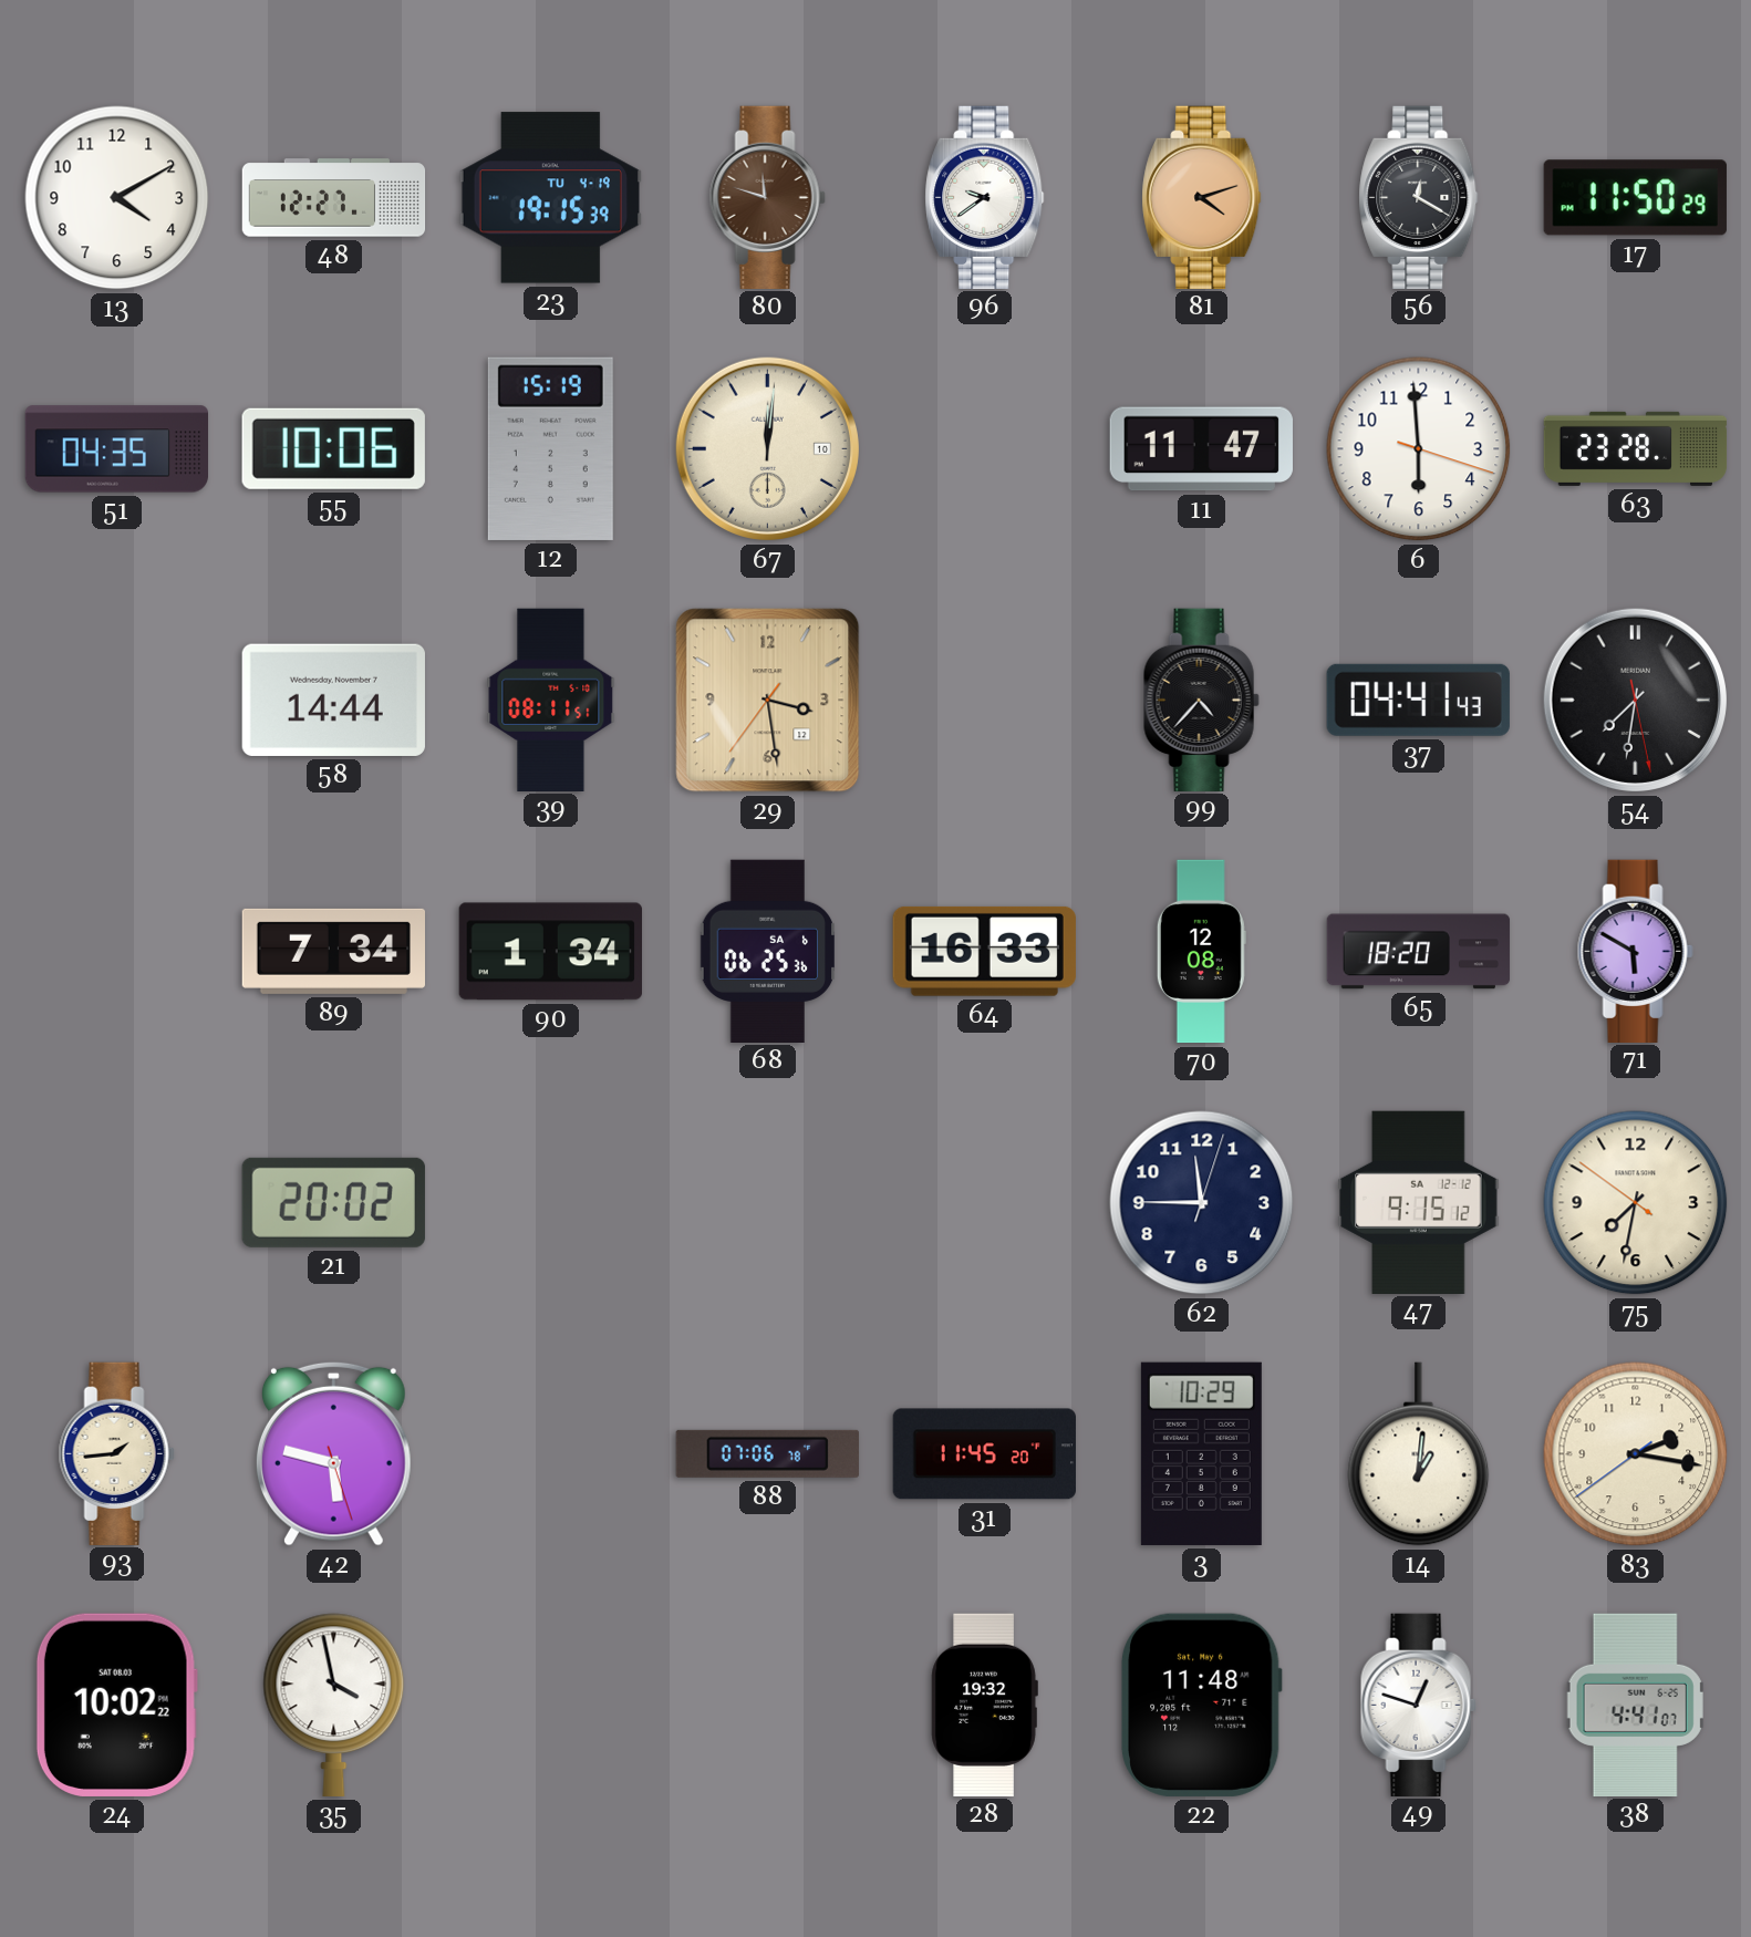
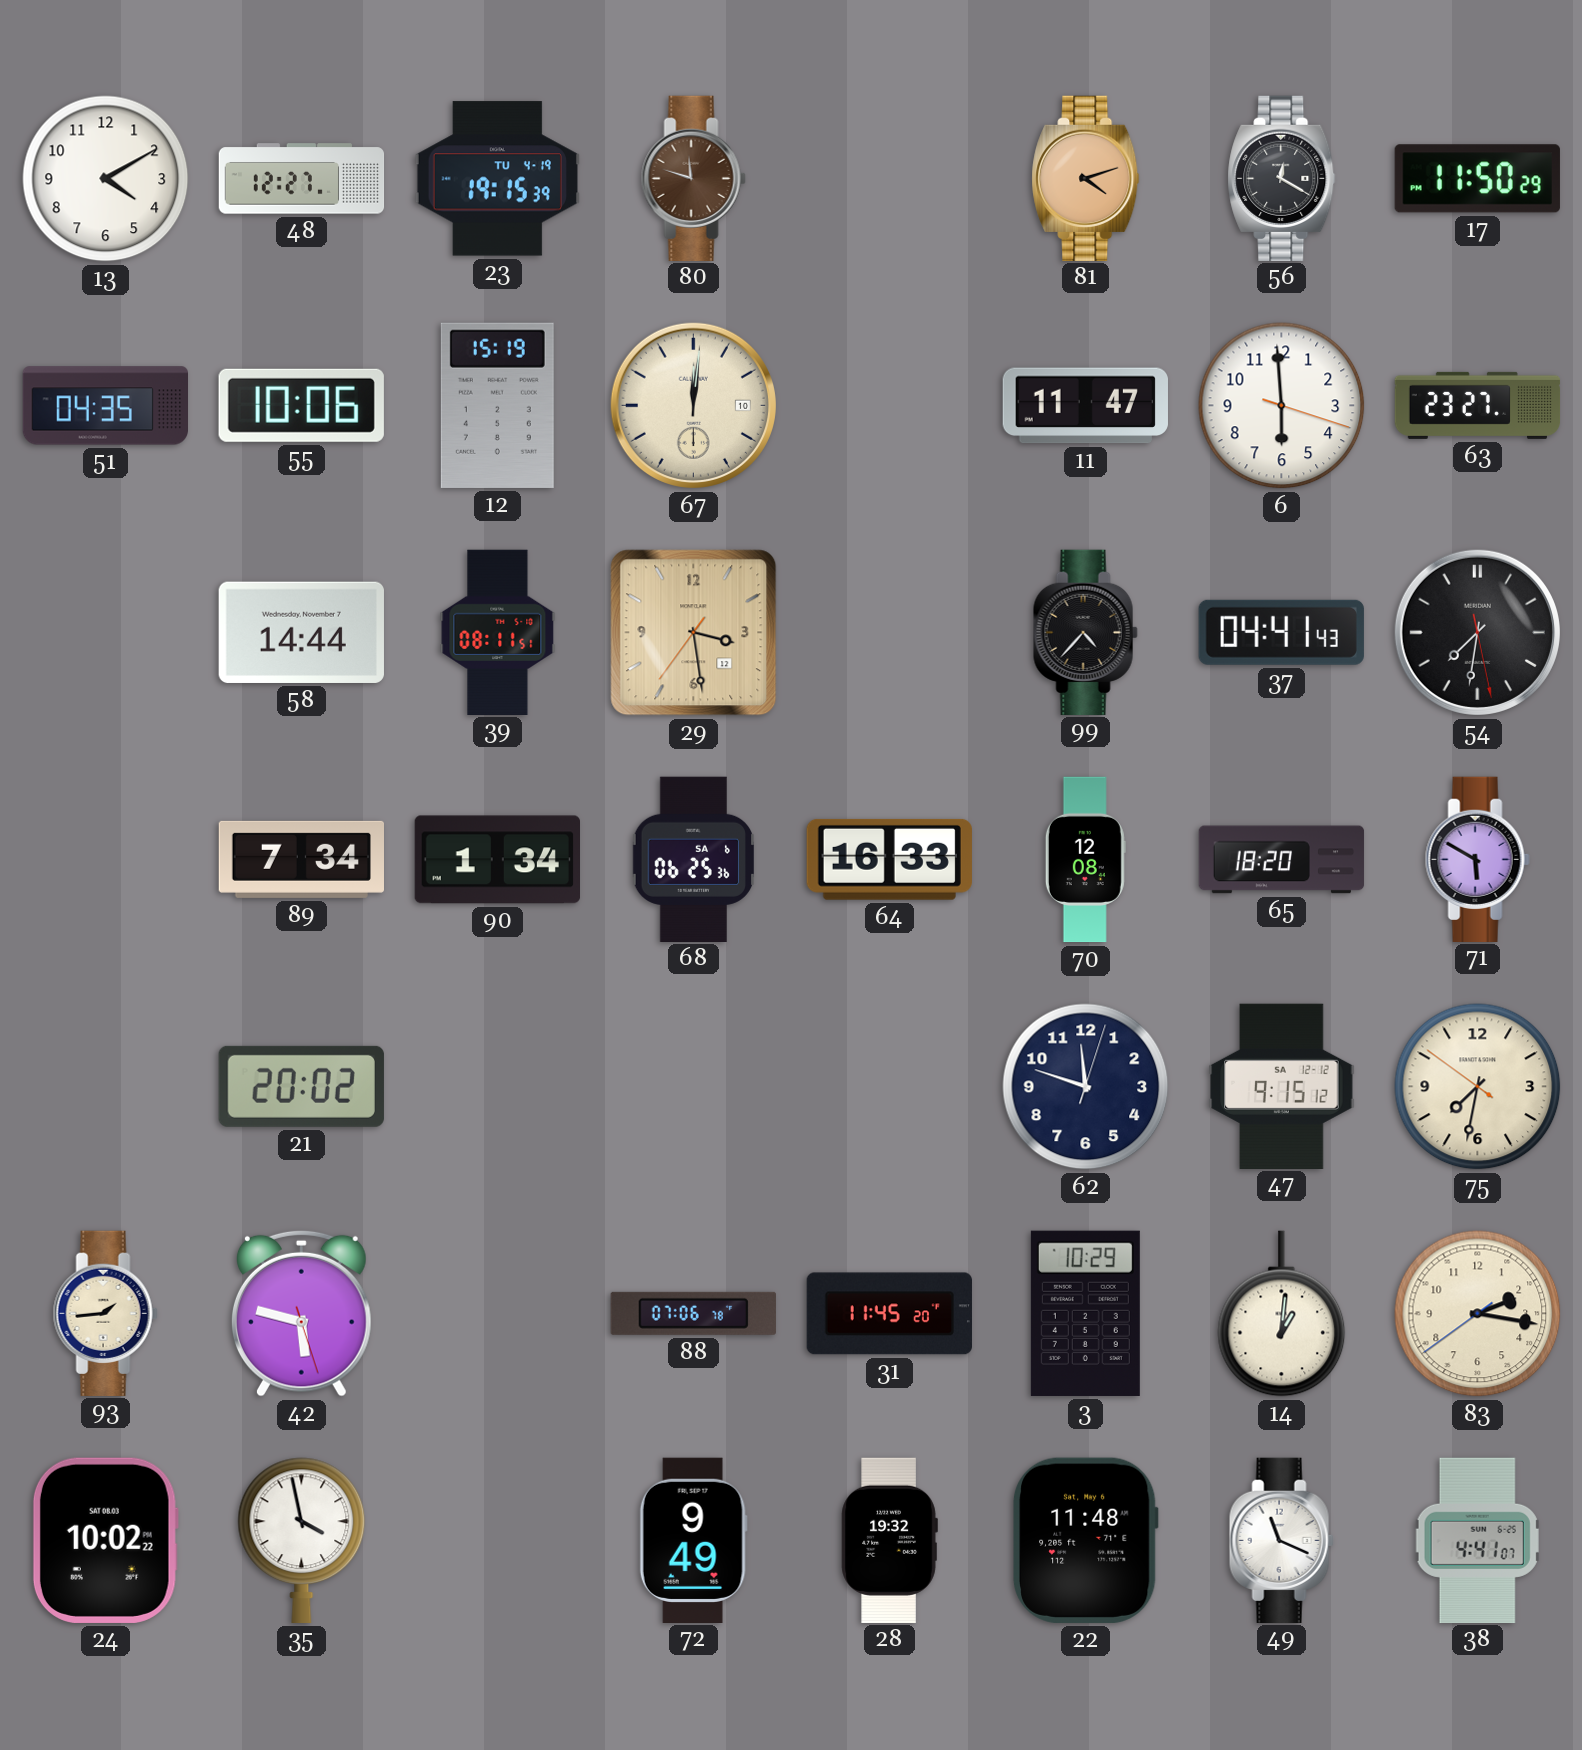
96: 9:39 -> none (985, 197)
63: 23:28 -> 23:27 (1478, 405)
62: 11:45 -> 11:48 (1086, 1087)
72: none -> 9:49 (693, 1540)
49: 12:48 -> 11:19 (1281, 1540)
